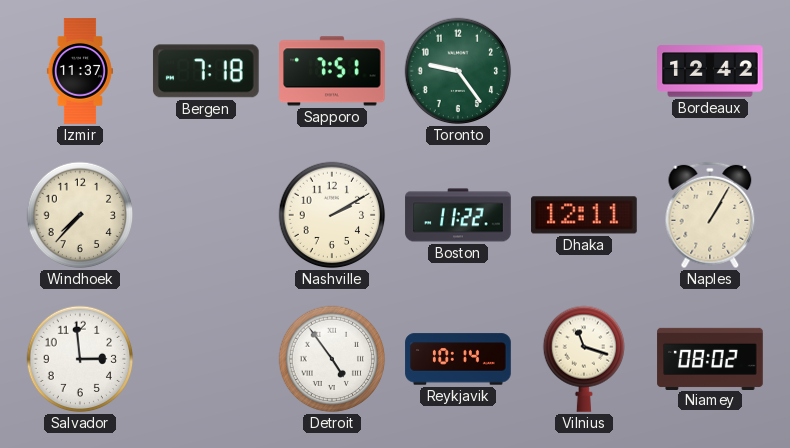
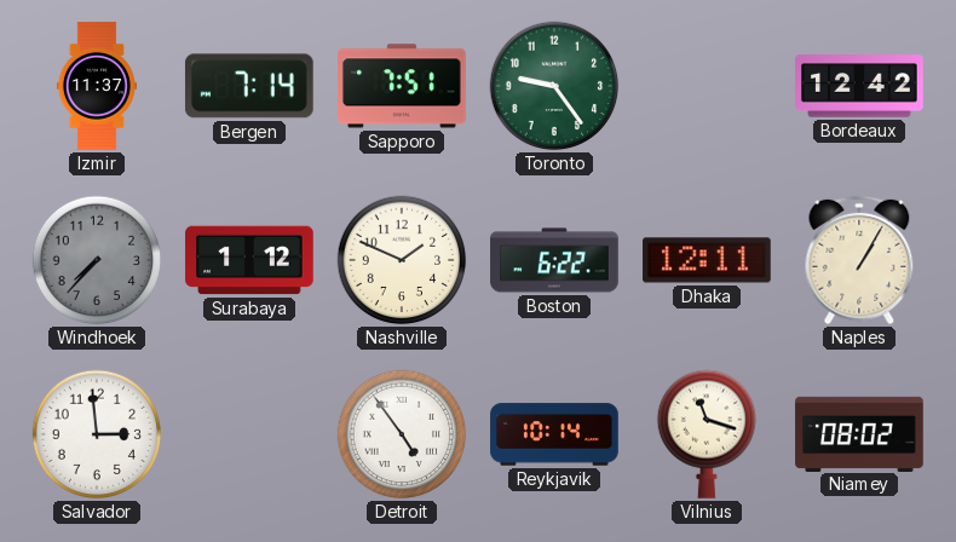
Bergen: 7:18 -> 7:14 (249, 86)
Windhoek dial: cream -> grey (97, 260)
Surabaya: none -> 1:12 (249, 260)
Nashville: 2:10 -> 1:49 (402, 260)
Boston: 11:22 -> 6:22 (554, 260)
